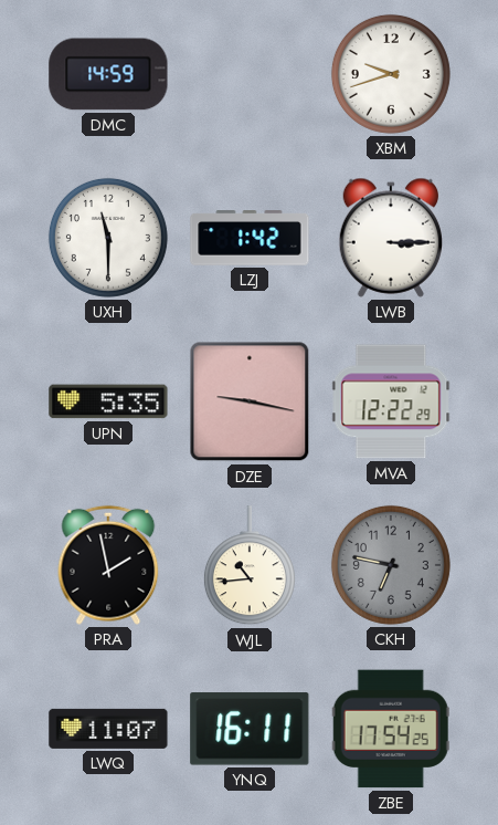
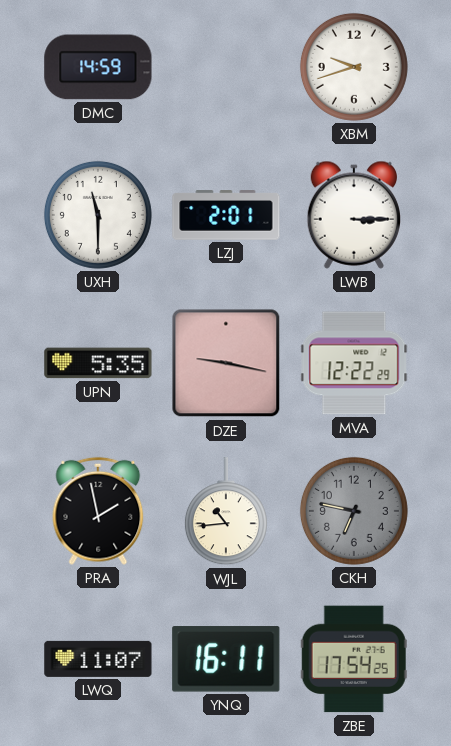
LZJ: 1:42 -> 2:01 (226, 215)
